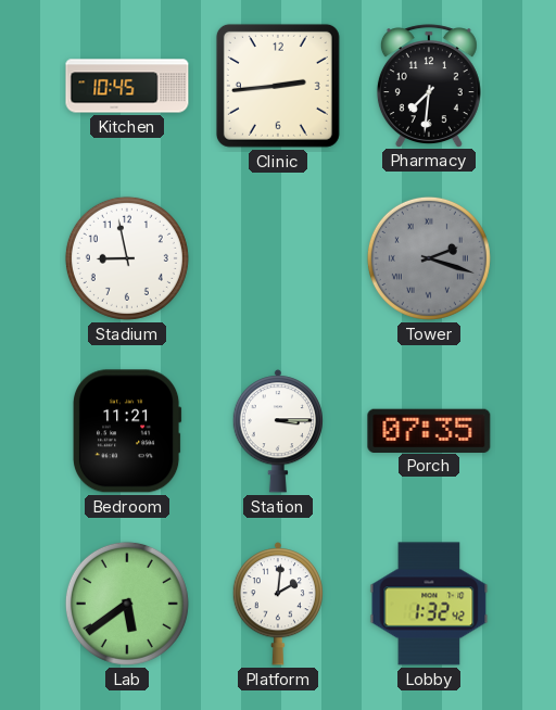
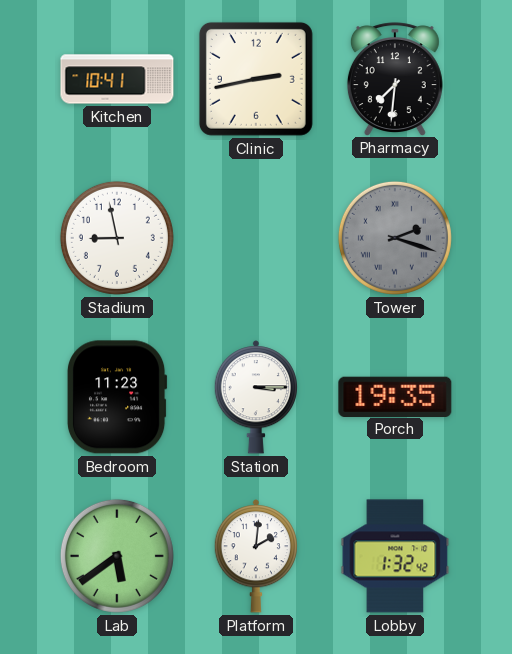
Kitchen: 10:45 -> 10:41 (117, 79)
Clinic: 2:44 -> 2:43 (256, 79)
Bedroom: 11:21 -> 11:23 (117, 397)
Porch: 07:35 -> 19:35 (395, 396)
